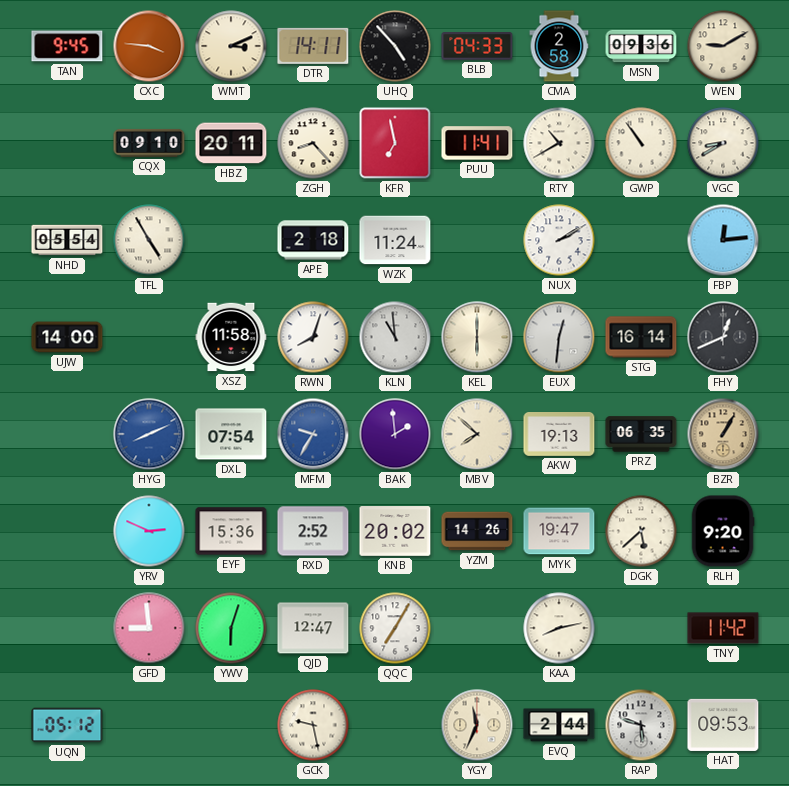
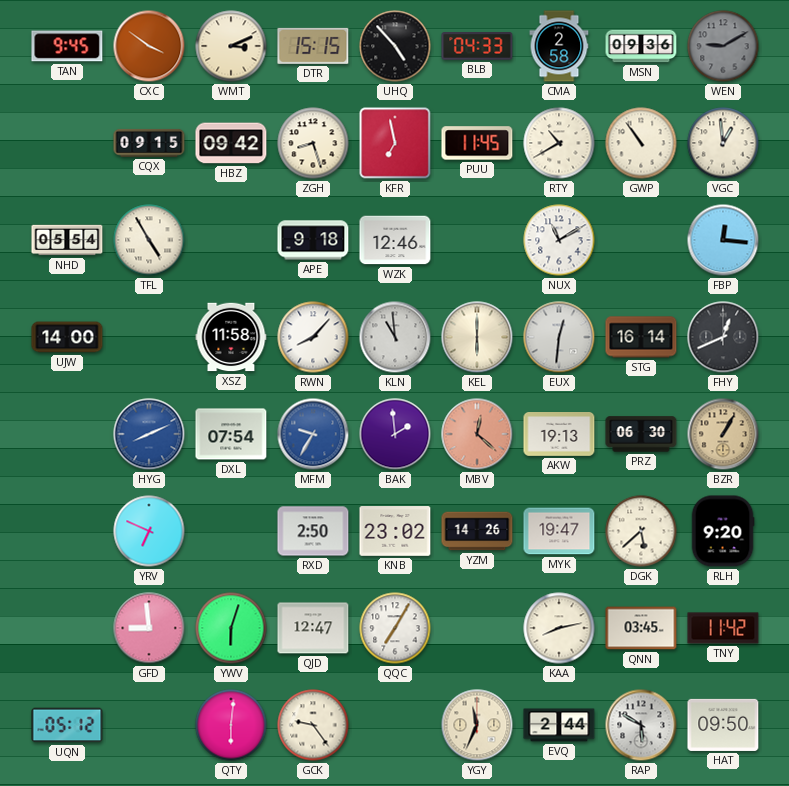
CXC: 3:46 -> 3:51 (149, 46)
DTR: 14:11 -> 15:15 (313, 46)
WEN dial: cream -> grey (723, 46)
CQX: 09:10 -> 09:15 (149, 143)
HBZ: 20:11 -> 09:42 (231, 143)
ZGH: 8:23 -> 8:27 (313, 143)
PUU: 11:41 -> 11:45 (477, 143)
VGC: 8:40 -> 12:59 (723, 143)
APE: 2:18 -> 9:18 (313, 240)
WZK: 11:24 -> 12:46 (395, 240)
NUX: 2:10 -> 11:10 (559, 240)
FBP: 12:14 -> 12:16 (723, 240)
RWN: 8:03 -> 8:07 (313, 337)
MBV: 7:52 -> 12:22 (477, 434)
MBV dial: cream -> salmon (477, 434)
PRZ: 06:35 -> 06:30 (641, 434)
YRV: 2:49 -> 6:49 (149, 531)
EYF: 15:36 -> none (231, 531)
RXD: 2:52 -> 2:50 (313, 531)
KNB: 20:02 -> 23:02 (395, 531)
QNN: none -> 03:45 (641, 628)
QTY: none -> 6:01 (231, 725)
GCK: 9:28 -> 9:24 (313, 725)
RAP: 5:48 -> 5:50 (641, 725)
HAT: 09:53 -> 09:50 (723, 725)
